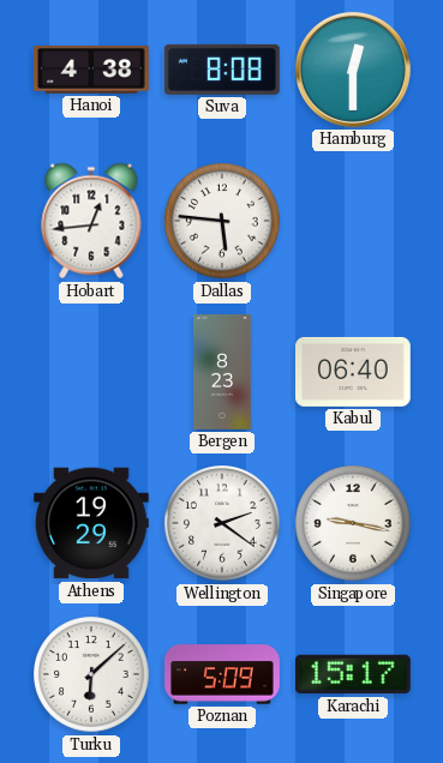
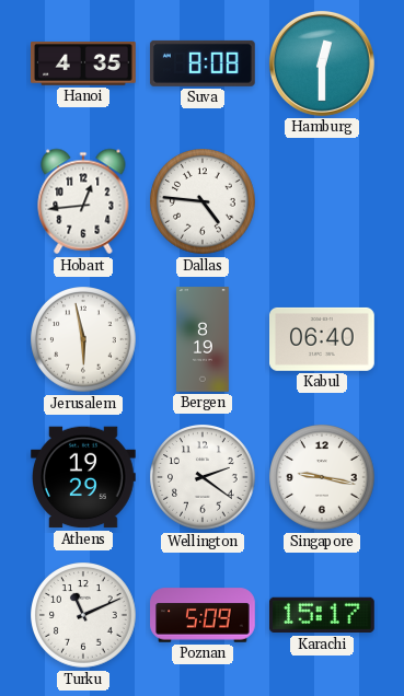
Hanoi: 4:38 -> 4:35 (84, 63)
Dallas: 5:46 -> 4:46 (203, 201)
Jerusalem: none -> 5:58 (83, 339)
Bergen: 8:23 -> 8:19 (203, 339)
Turku: 6:08 -> 11:11 (83, 615)
